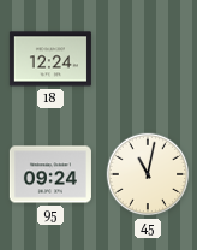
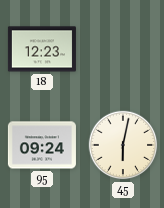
18: 12:24 -> 12:23 (42, 49)
45: 11:02 -> 6:02 (123, 145)
